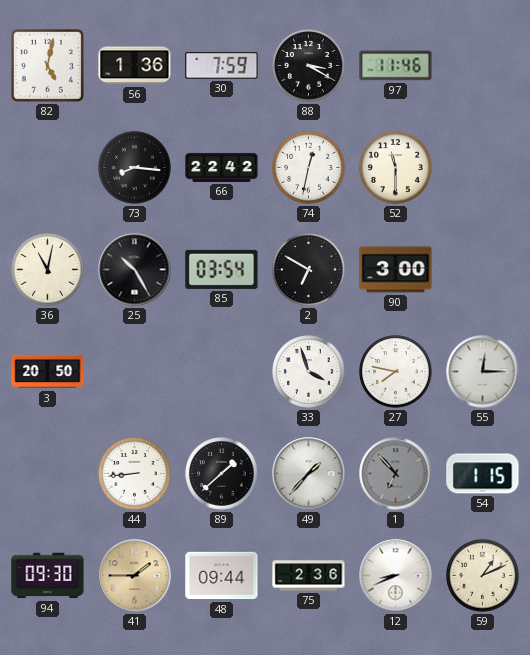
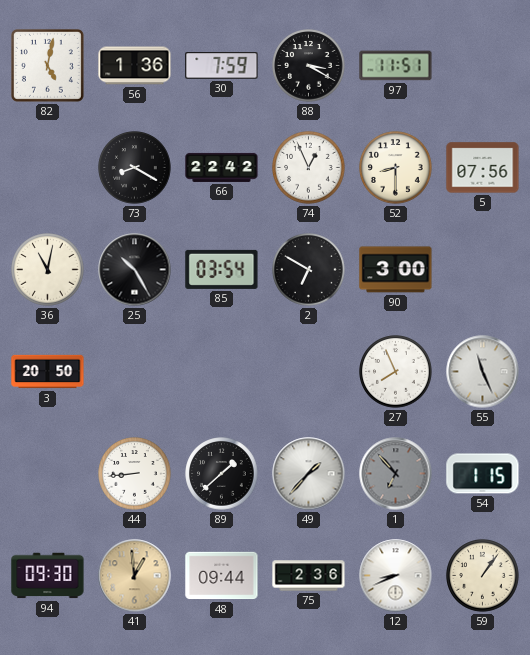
97: 11:46 -> 11:51 (396, 66)
73: 8:16 -> 8:20 (135, 168)
74: 12:32 -> 12:56 (309, 168)
52: 11:30 -> 8:30 (396, 168)
5: none -> 07:56 (483, 168)
33: 3:57 -> none (309, 372)
27: 7:47 -> 7:56 (396, 372)
55: 12:15 -> 11:26 (483, 372)
41: 1:45 -> 12:59 (135, 576)
59: 1:11 -> 1:06 (483, 576)
